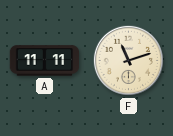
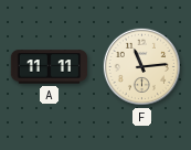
F: 11:12 -> 11:14 (141, 66)
